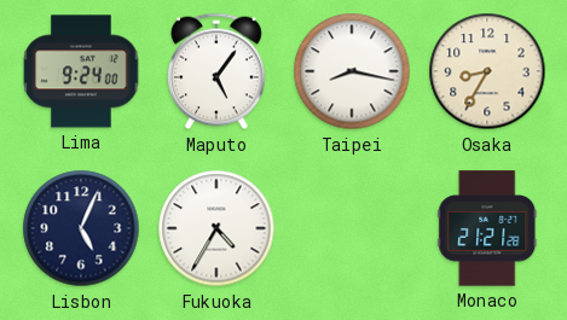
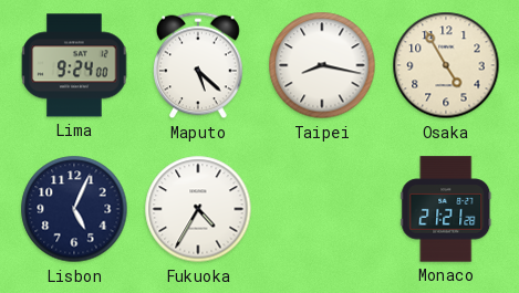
Maputo: 5:06 -> 5:22 (199, 65)
Osaka: 8:35 -> 4:55 (446, 65)
